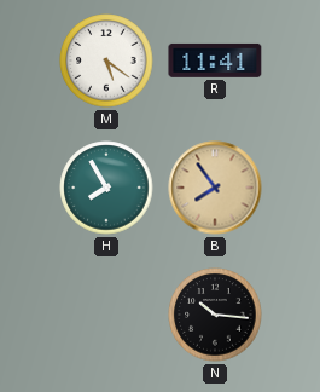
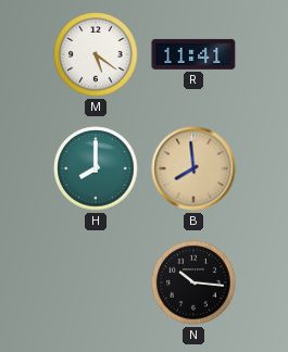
H: 7:55 -> 8:00 (96, 168)
B: 7:54 -> 7:59 (193, 168)
